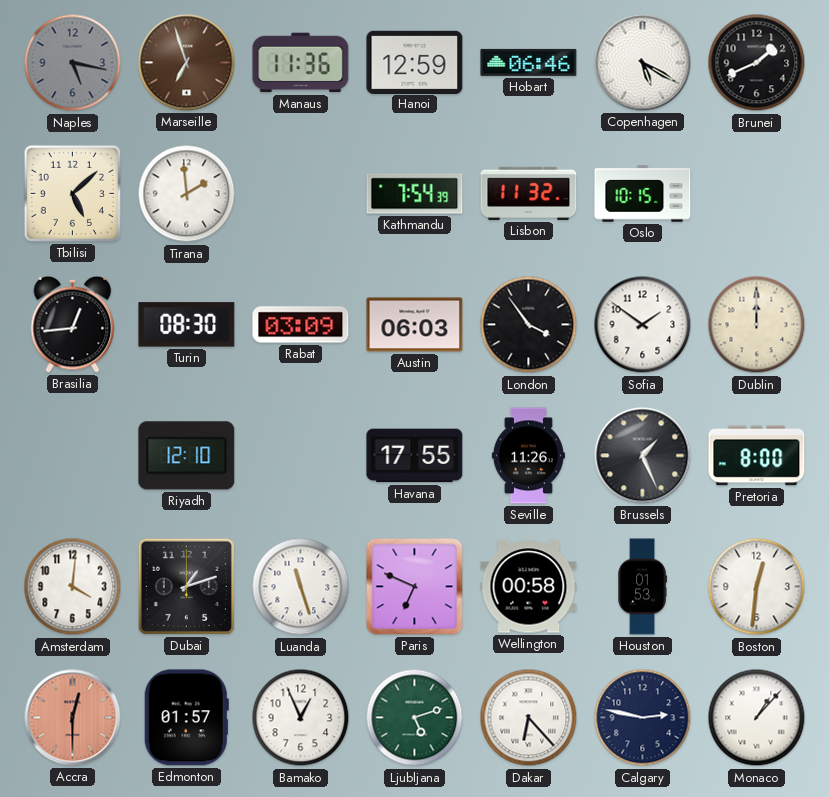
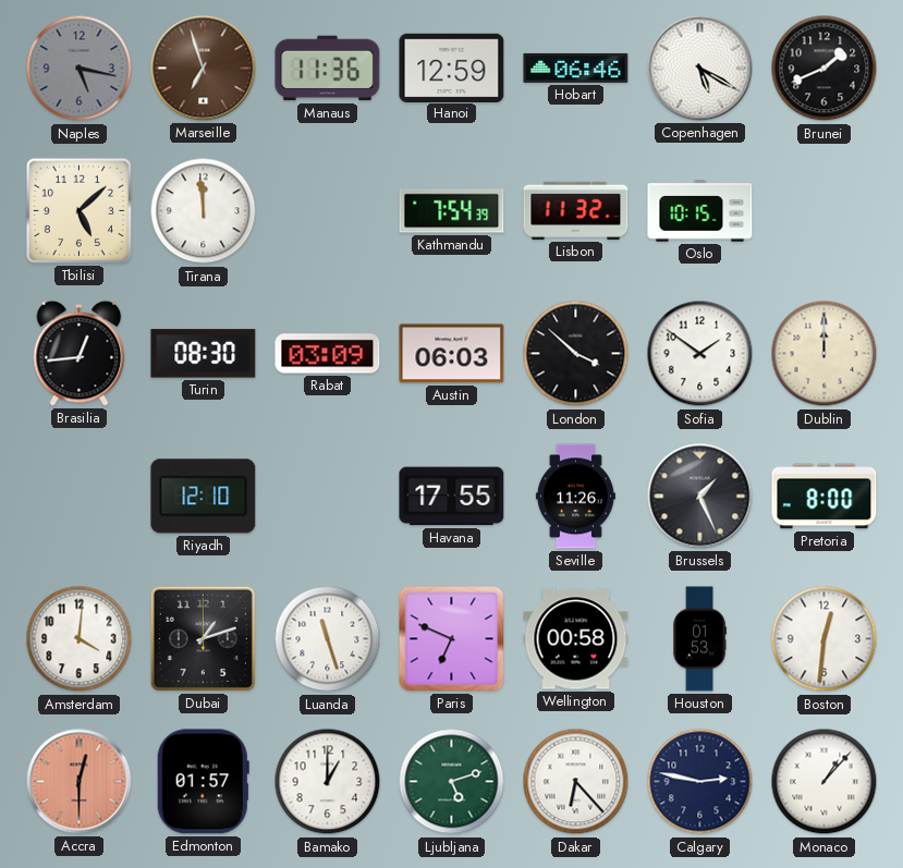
Tirana: 1:59 -> 11:59 (204, 211)
London: 3:54 -> 3:52 (576, 354)
Bamako: 12:56 -> 1:00 (328, 782)
